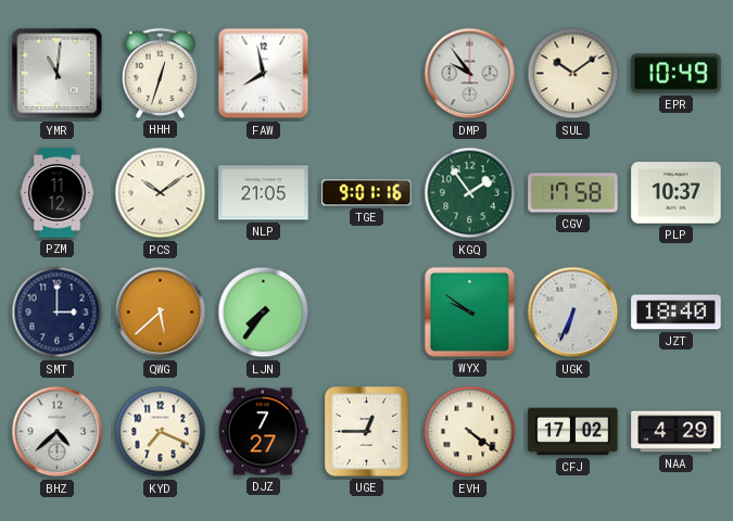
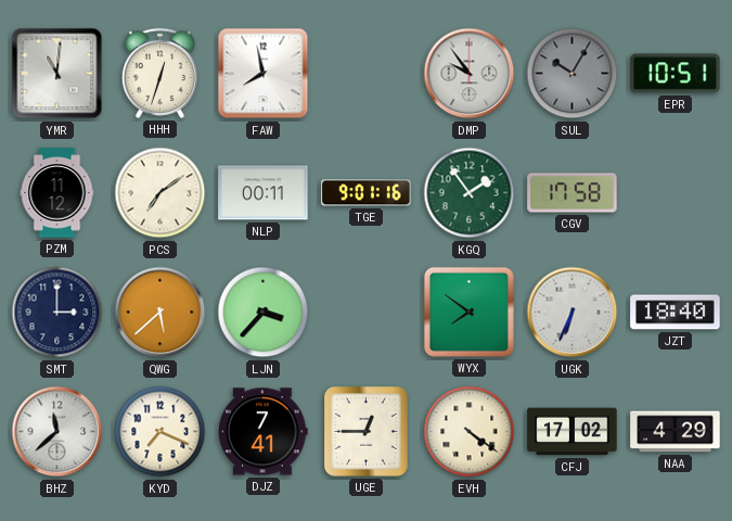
SUL: 10:09 -> 10:05 (573, 74)
SUL dial: cream -> grey (573, 74)
EPR: 10:49 -> 10:51 (676, 74)
PCS: 10:09 -> 7:09 (160, 193)
NLP: 21:05 -> 00:11 (264, 193)
PLP: 10:37 -> none (677, 193)
LJN: 7:36 -> 3:37 (264, 313)
WYX: 9:51 -> 7:51 (468, 312)
BHZ: 4:38 -> 11:38 (57, 432)
DJZ: 7:27 -> 7:41 (264, 432)
